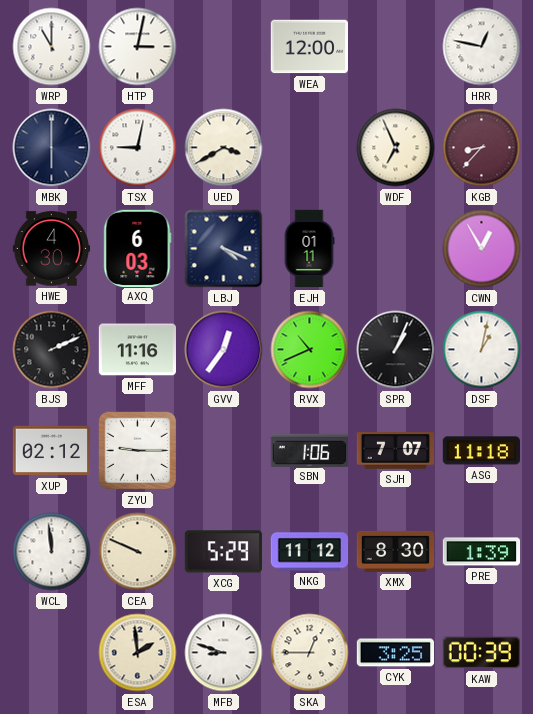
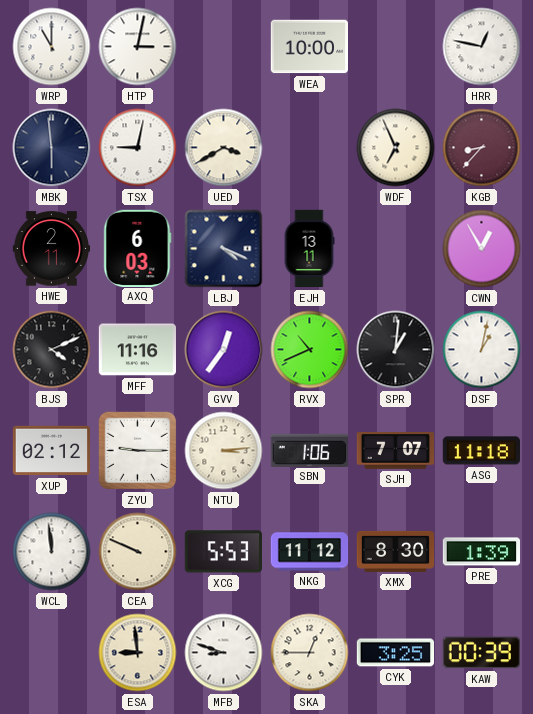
WEA: 12:00 -> 10:00 (309, 47)
MBK: 6:00 -> 5:59 (52, 148)
HWE: 4:30 -> 2:11 (52, 249)
EJH: 01:11 -> 13:11 (309, 249)
BJS: 2:11 -> 4:11 (52, 350)
SPR: 1:04 -> 1:01 (396, 350)
NTU: none -> 3:14 (224, 451)
XCG: 5:29 -> 5:53 (223, 552)
ESA: 1:59 -> 8:59 (138, 653)
